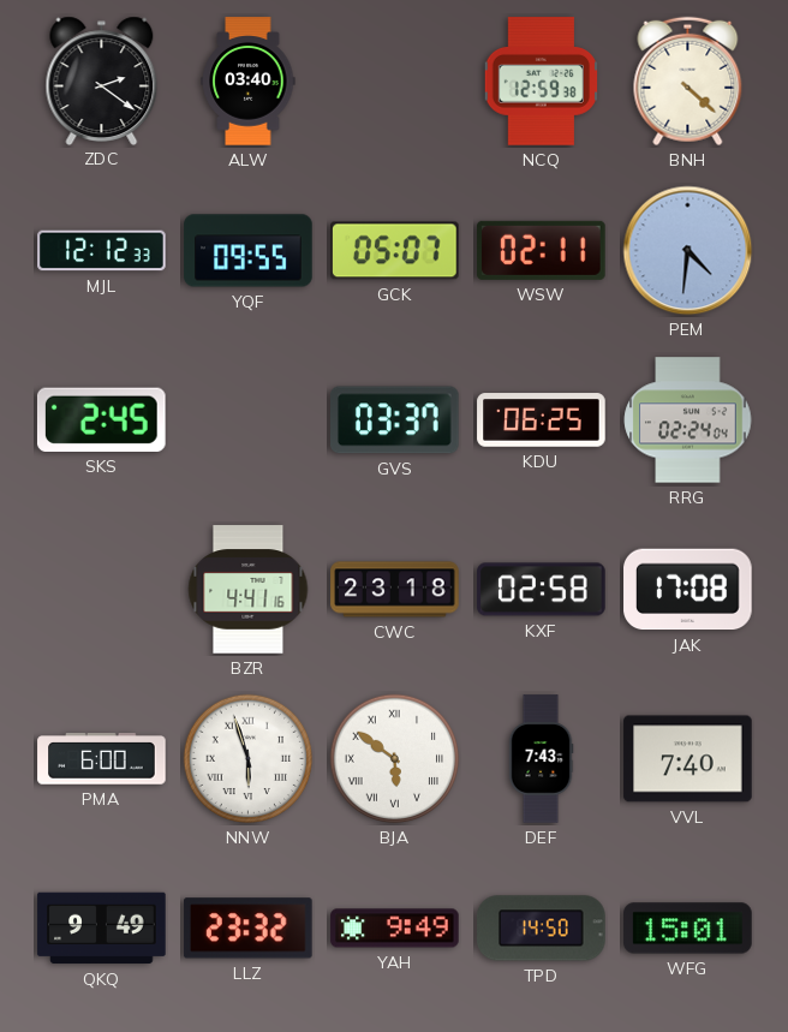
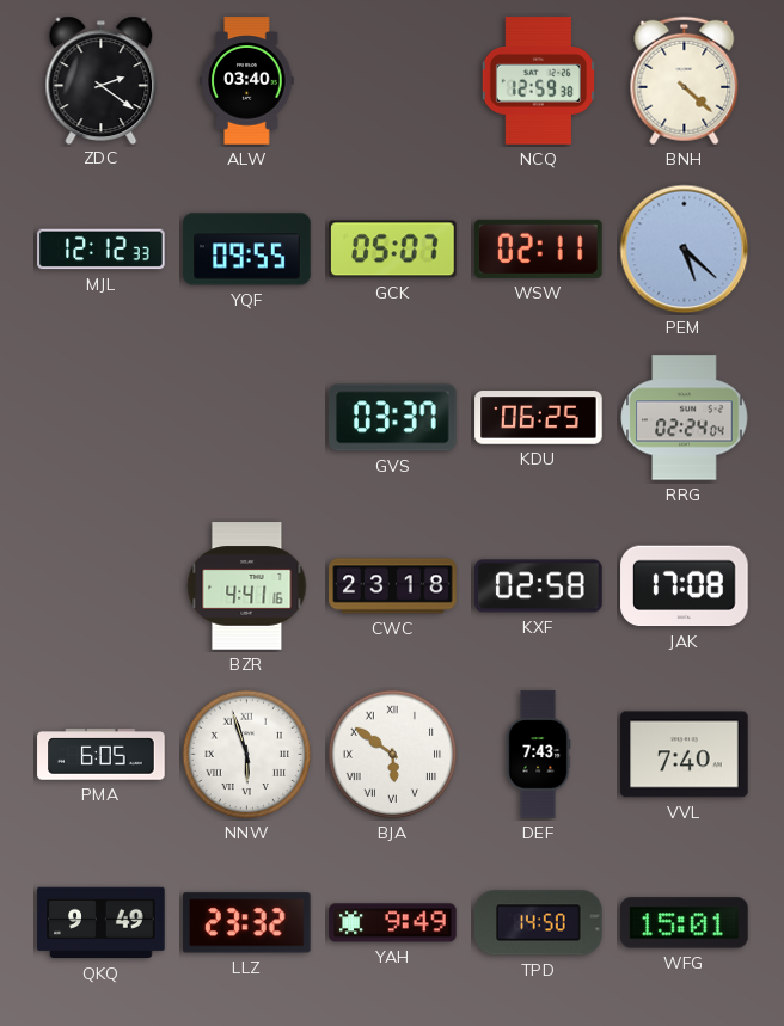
PEM: 4:31 -> 5:22 (685, 250)
SKS: 2:45 -> none (101, 419)
PMA: 6:00 -> 6:05 (102, 755)
